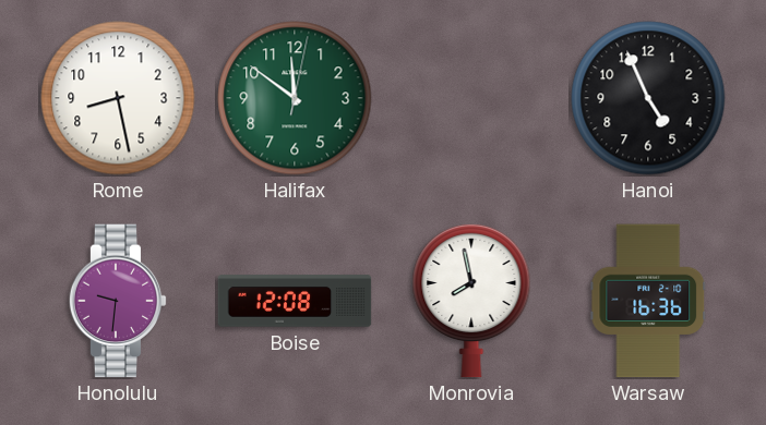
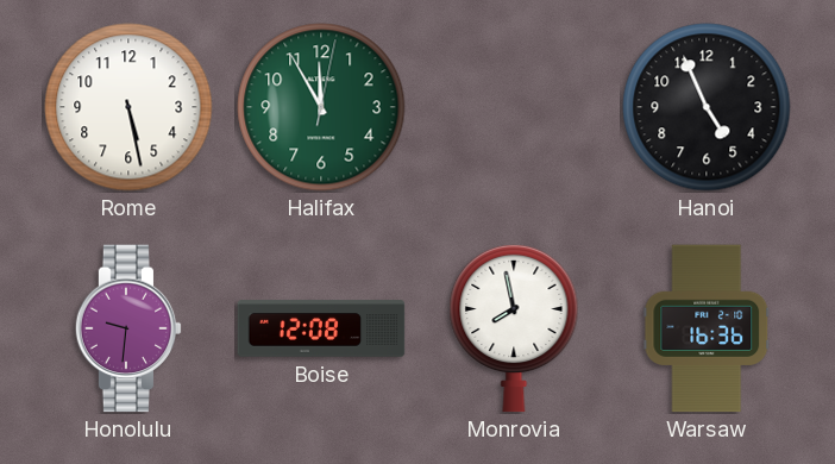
Rome: 8:28 -> 5:28 (128, 107)
Halifax: 11:51 -> 11:55 (321, 107)
